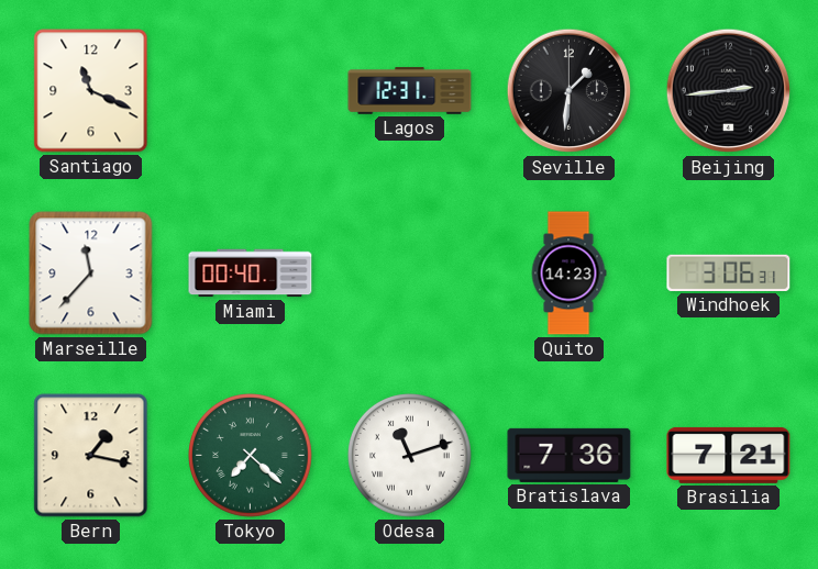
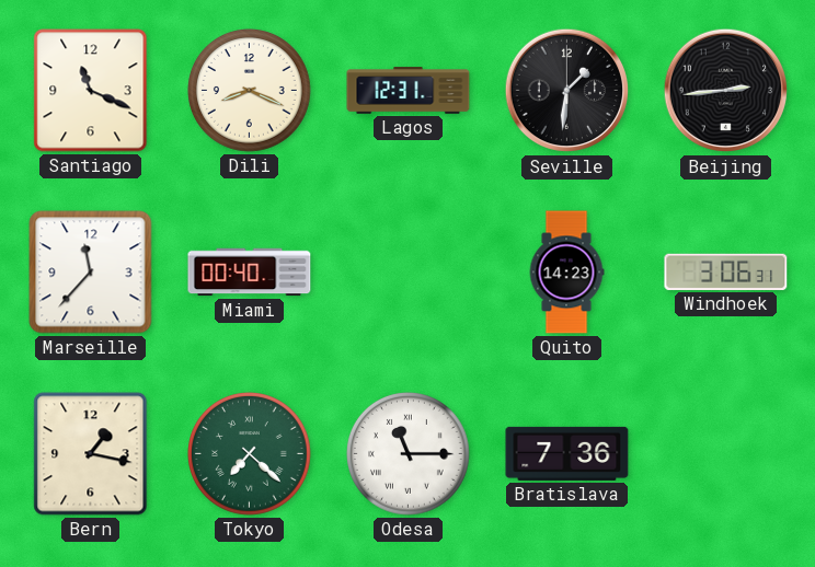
Dili: none -> 8:19 (250, 91)
Odesa: 11:12 -> 11:15 (409, 454)
Brasilia: 7:21 -> none (729, 455)
